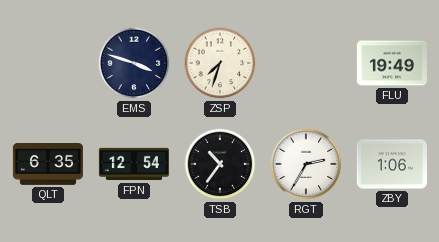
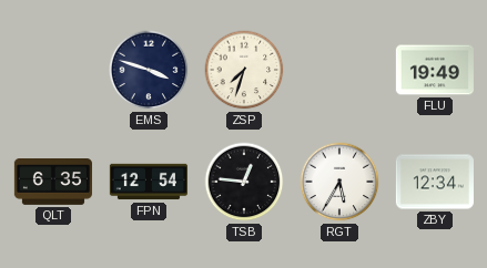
TSB: 10:36 -> 12:46 (244, 182)
RGT: 2:35 -> 5:35 (339, 182)
ZBY: 1:06 -> 12:34 (435, 182)
